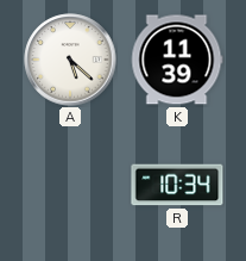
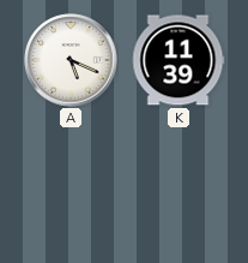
A: 5:22 -> 5:19 (71, 60)
R: 10:34 -> none (177, 185)
